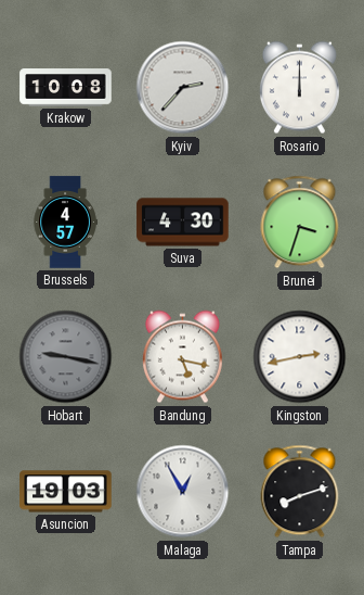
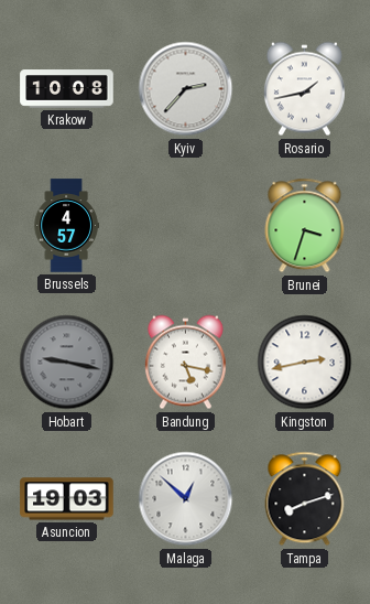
Rosario: 12:00 -> 1:43 (304, 89)
Suva: 4:30 -> none (183, 223)
Malaga: 12:55 -> 12:52 (186, 499)
